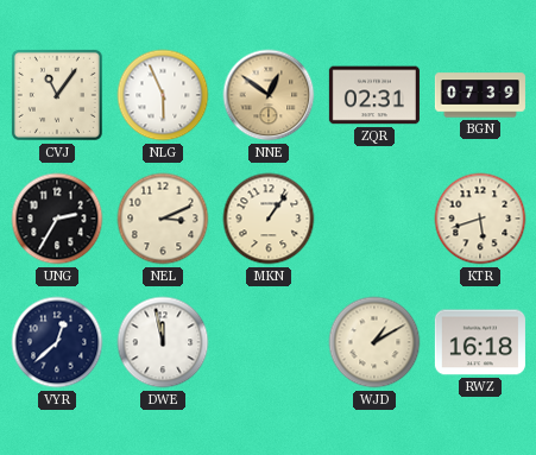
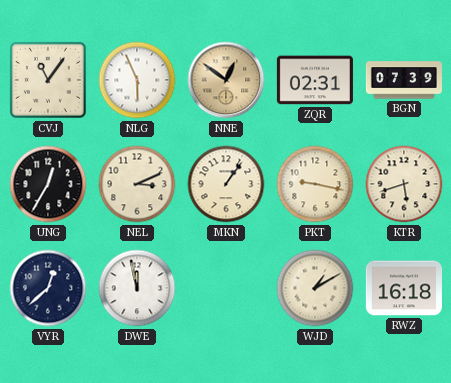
UNG: 2:35 -> 12:35 (48, 184)
PKT: none -> 9:17 (315, 184)
